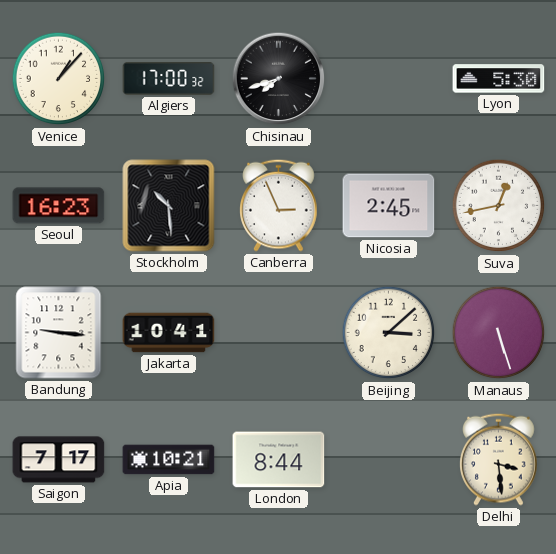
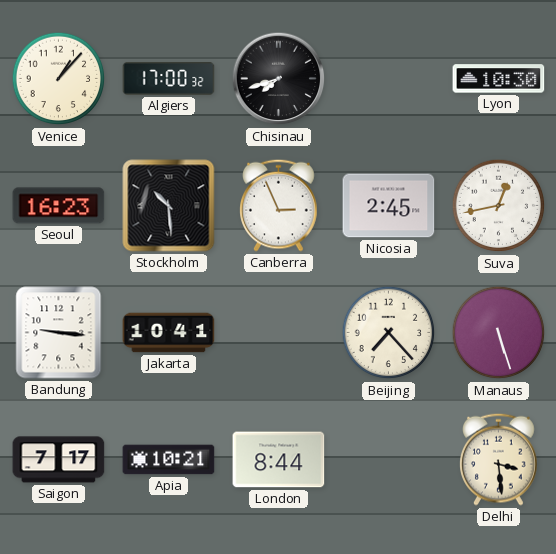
Lyon: 5:30 -> 10:30 (499, 79)
Beijing: 3:08 -> 7:23 (389, 333)
